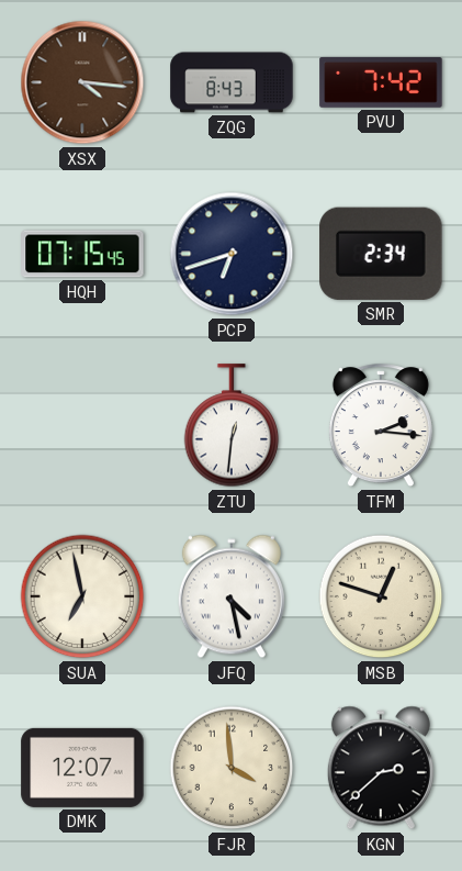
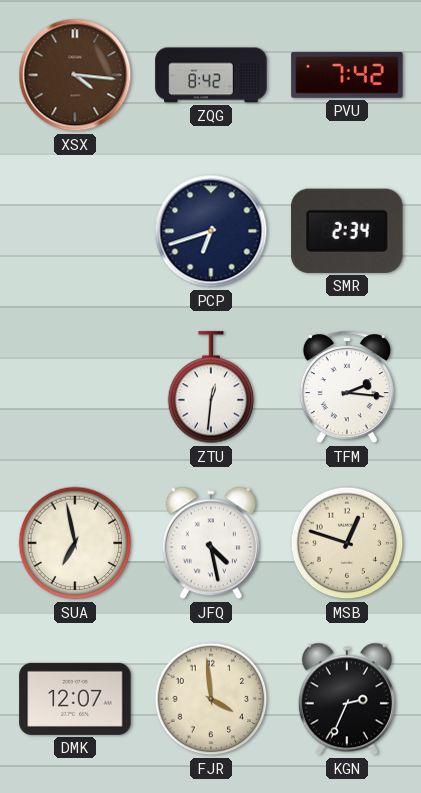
ZQG: 8:43 -> 8:42 (211, 75)
HQH: 07:15 -> none (82, 254)
KGN: 2:38 -> 2:34 (347, 699)
